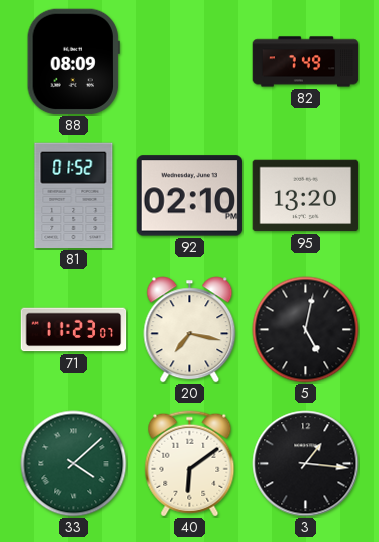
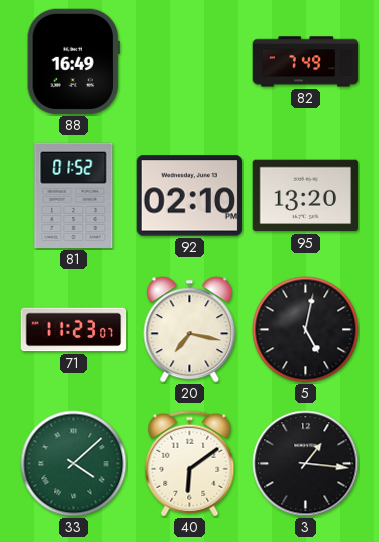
88: 08:09 -> 16:49 (73, 62)
